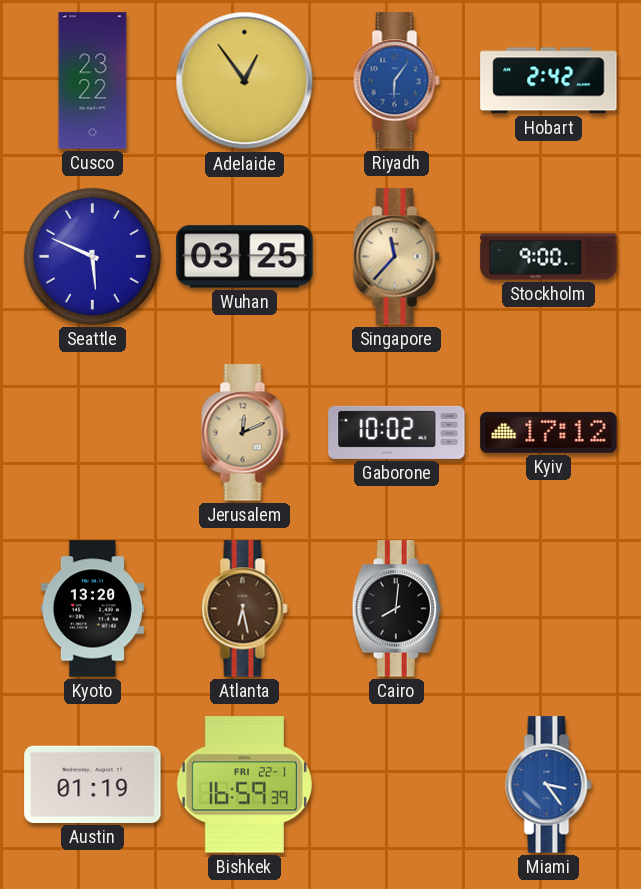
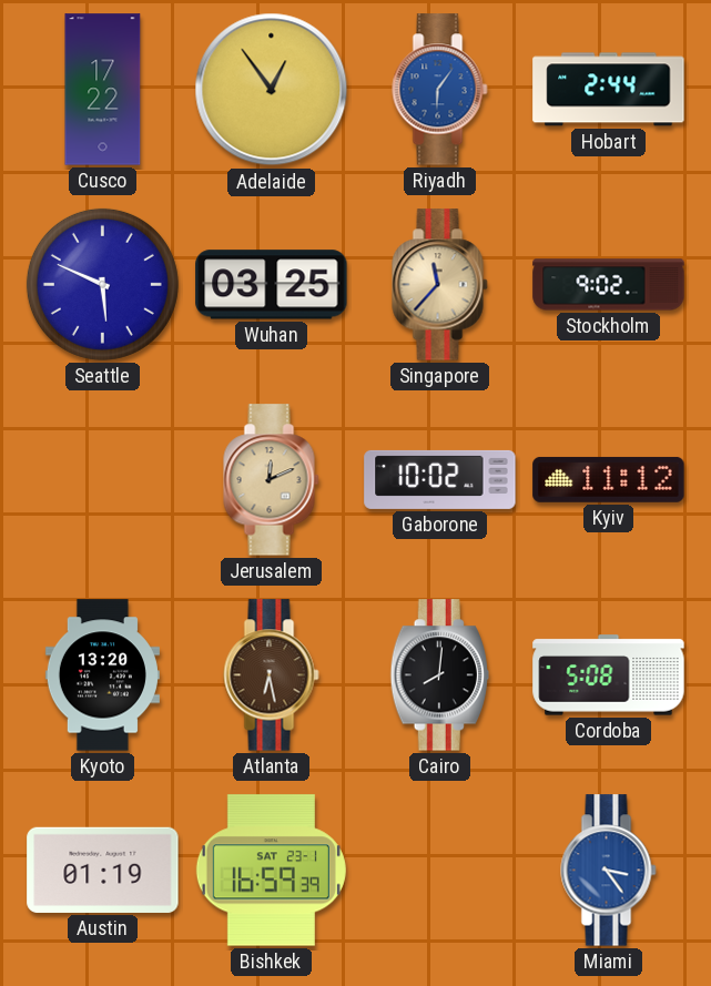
Cusco: 23:22 -> 17:22 (103, 90)
Hobart: 2:42 -> 2:44 (609, 90)
Stockholm: 9:00 -> 9:02 (609, 285)
Kyiv: 17:12 -> 11:12 (609, 479)
Cordoba: none -> 5:08 (609, 675)
Bishkek date: FRI 22-1 -> SAT 23-1 (271, 871)
